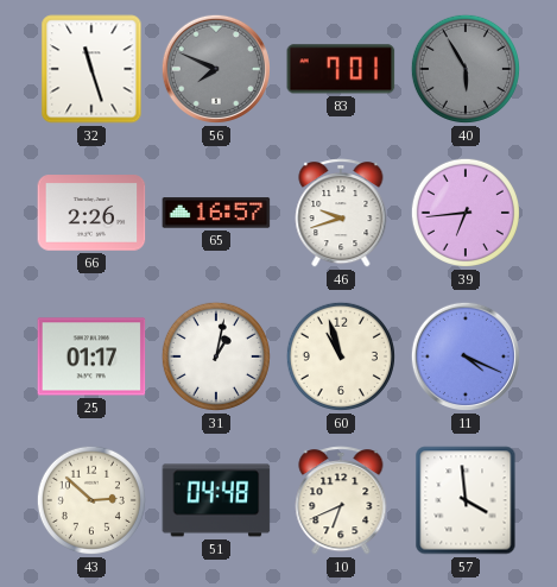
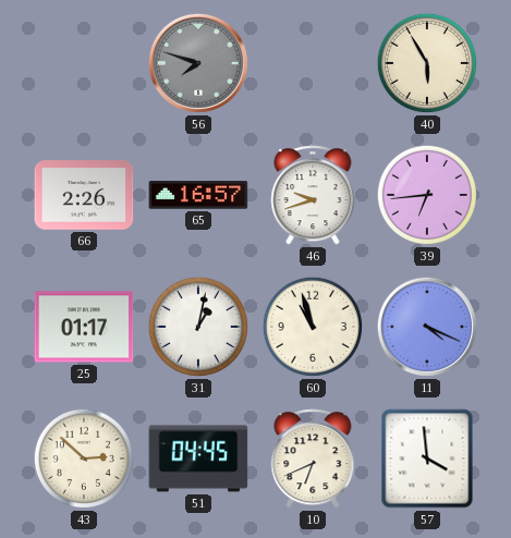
32: 11:27 -> none (91, 69)
56: 7:49 -> 7:48 (198, 63)
83: 7:01 -> none (341, 69)
40 dial: grey -> cream (427, 63)
51: 04:48 -> 04:45 (198, 458)
